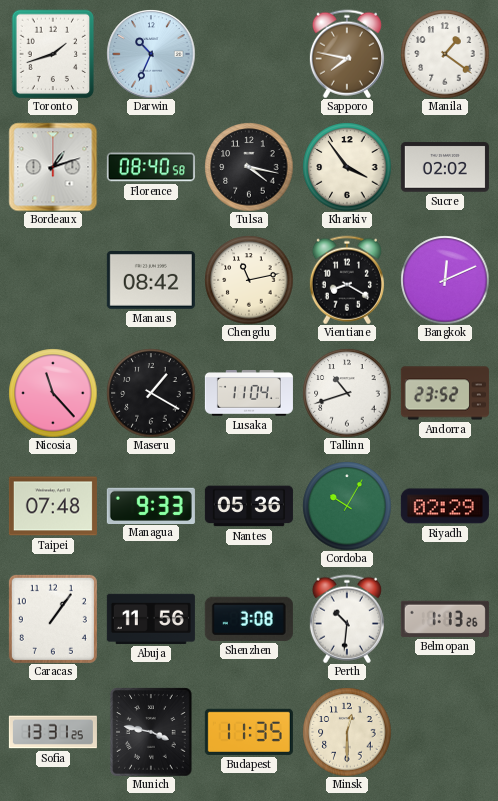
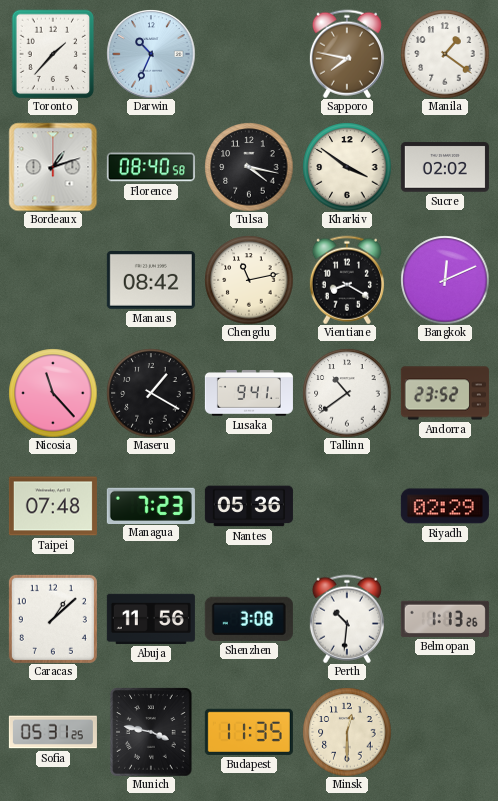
Toronto: 1:42 -> 1:37 (53, 54)
Kharkiv: 3:54 -> 3:51 (347, 167)
Lusaka: 11:04 -> 9:41 (249, 394)
Tallinn: 10:42 -> 10:39 (347, 393)
Managua: 9:33 -> 7:23 (151, 505)
Cordoba: 10:05 -> none (347, 506)
Caracas: 1:06 -> 1:08 (53, 619)
Sofia: 13:31 -> 05:31 (53, 732)
